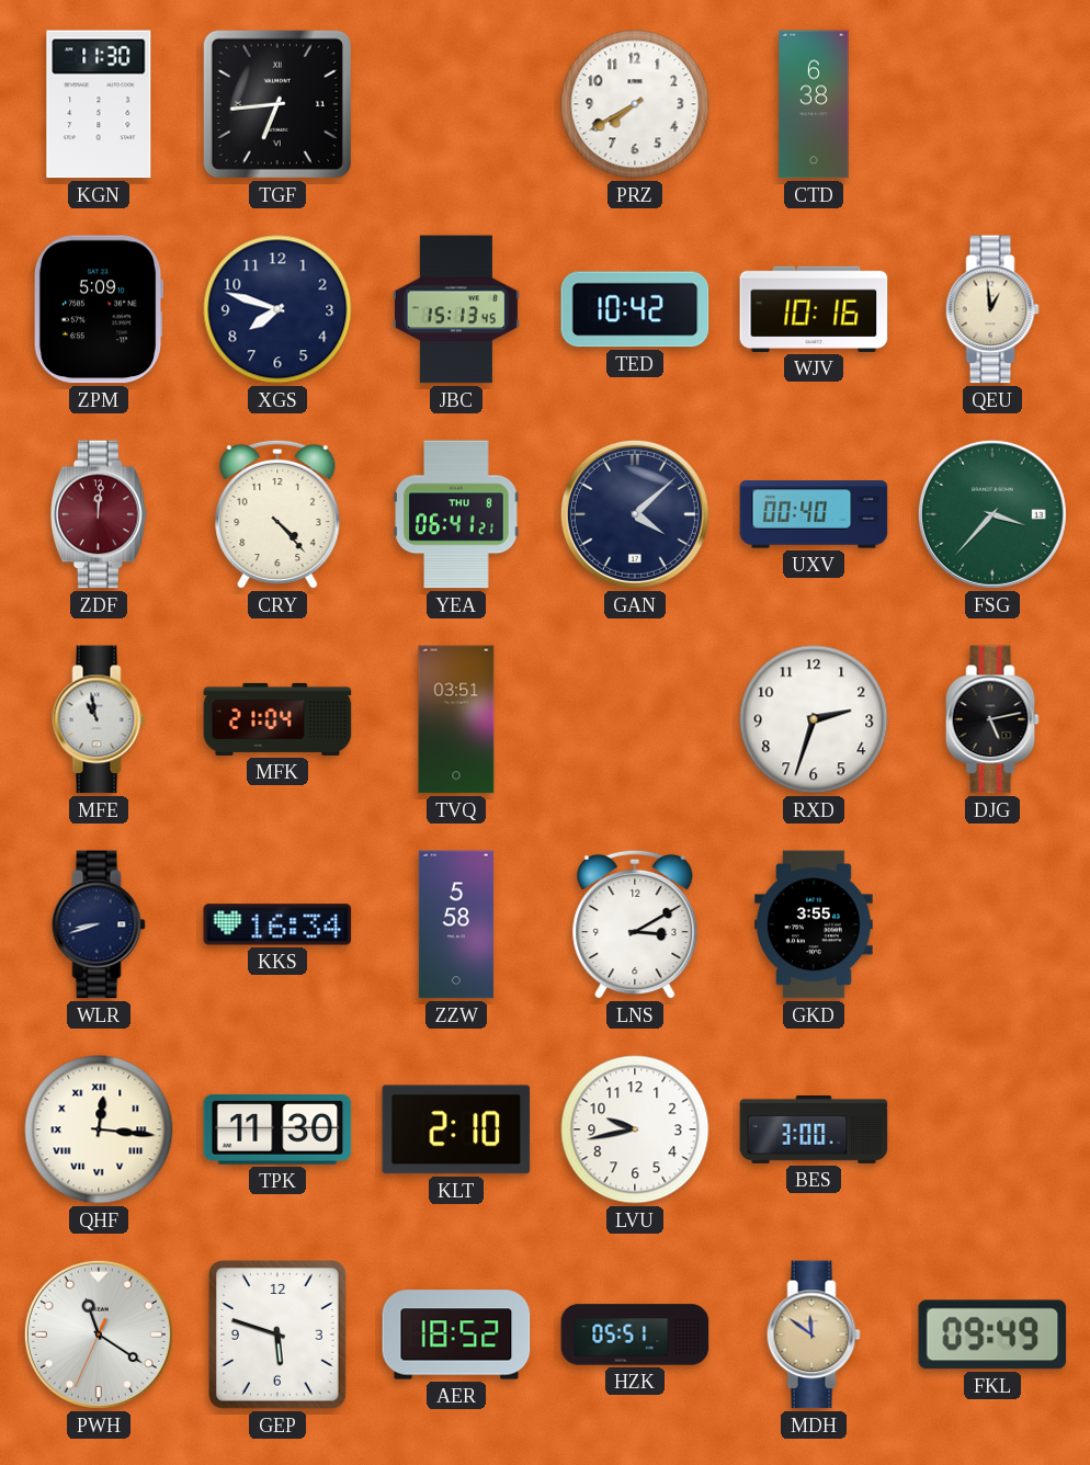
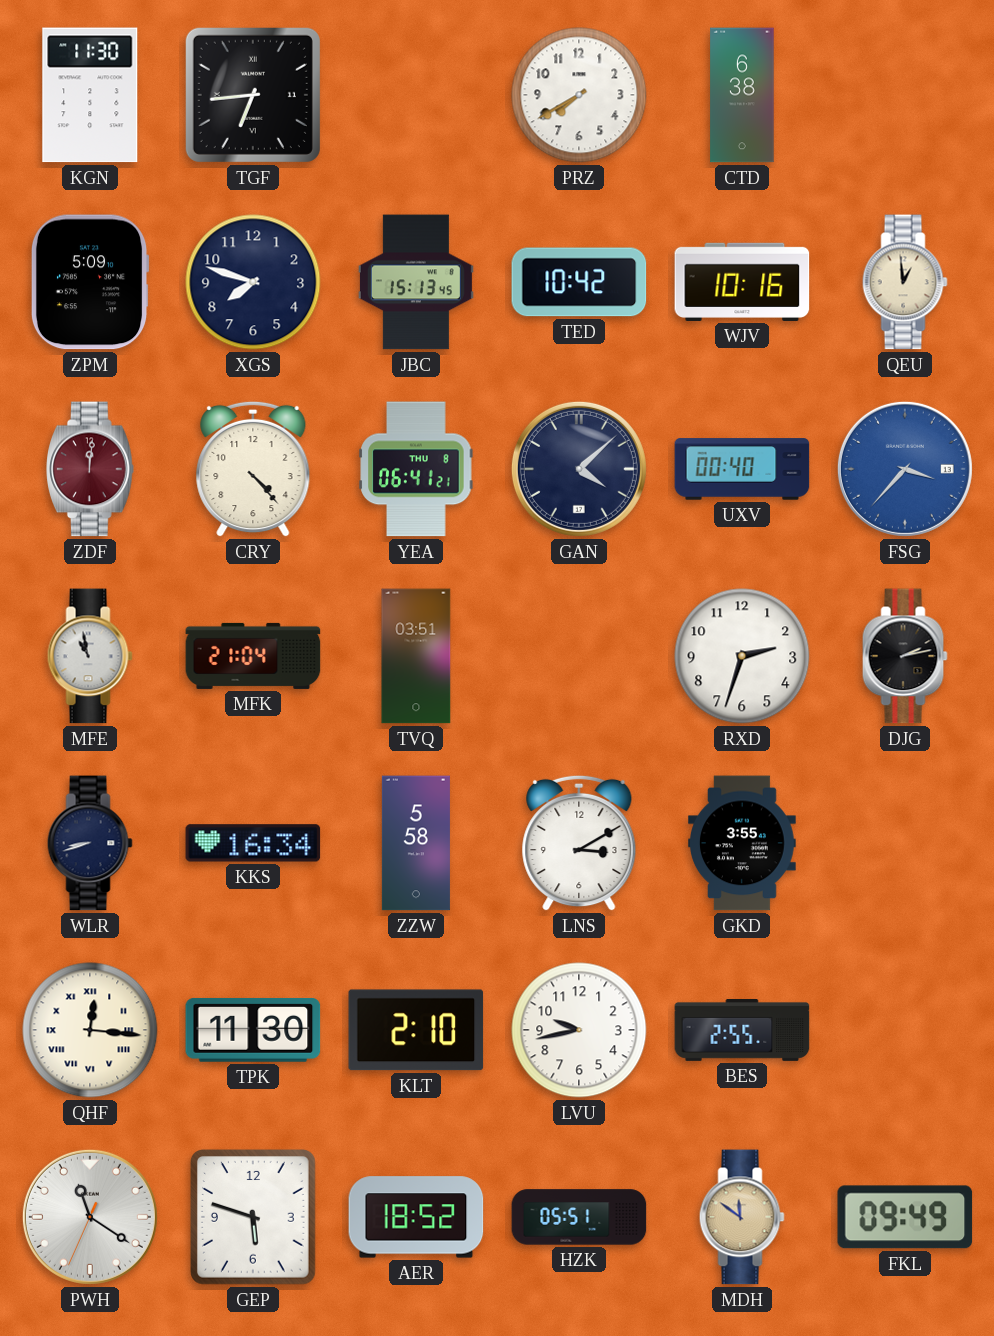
FSG dial: green -> blue (905, 469)
DJG: 5:13 -> 2:13 (905, 656)
BES: 3:00 -> 2:55 (742, 1031)
